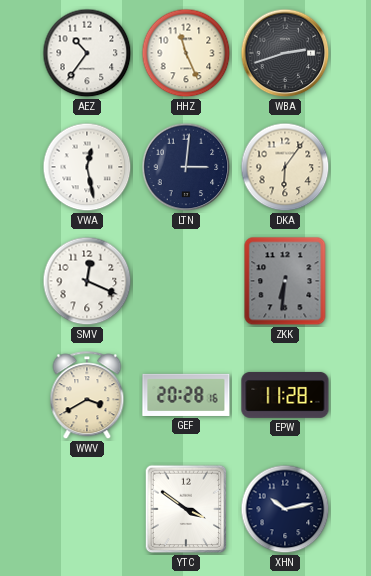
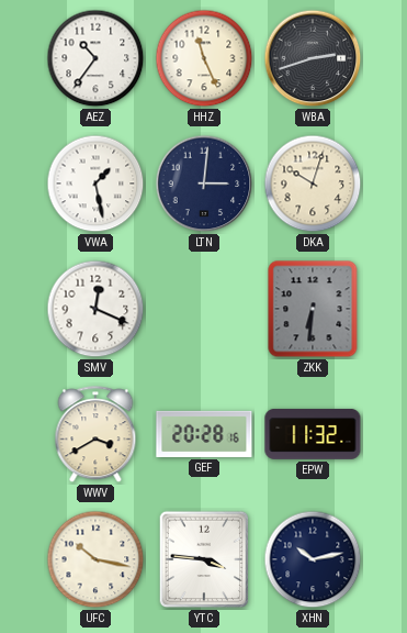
VWA: 12:28 -> 1:28 (95, 184)
DKA: 6:06 -> 10:03 (313, 184)
EPW: 11:28 -> 11:32 (313, 434)
UFC: none -> 10:17 (95, 559)
YTC: 3:51 -> 3:46 (204, 559)
